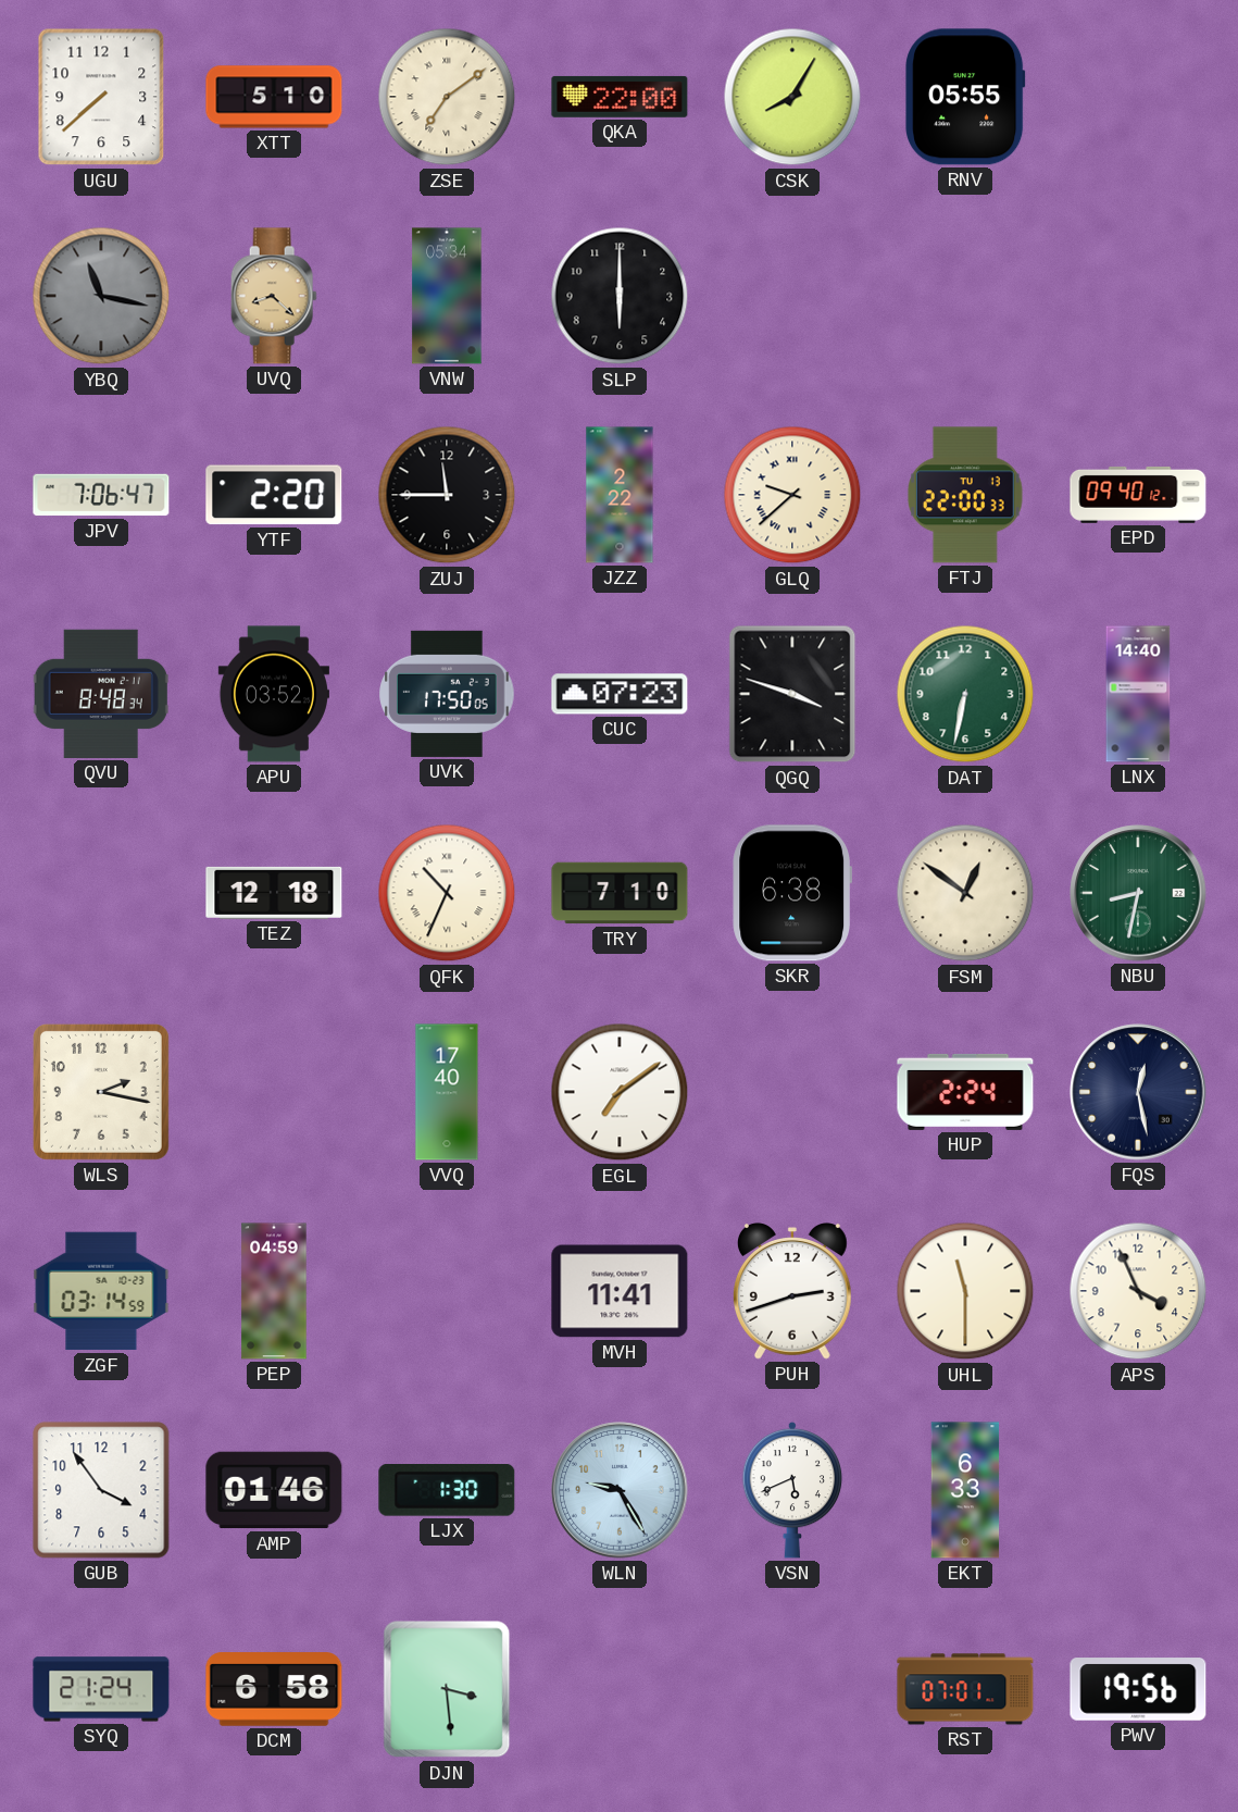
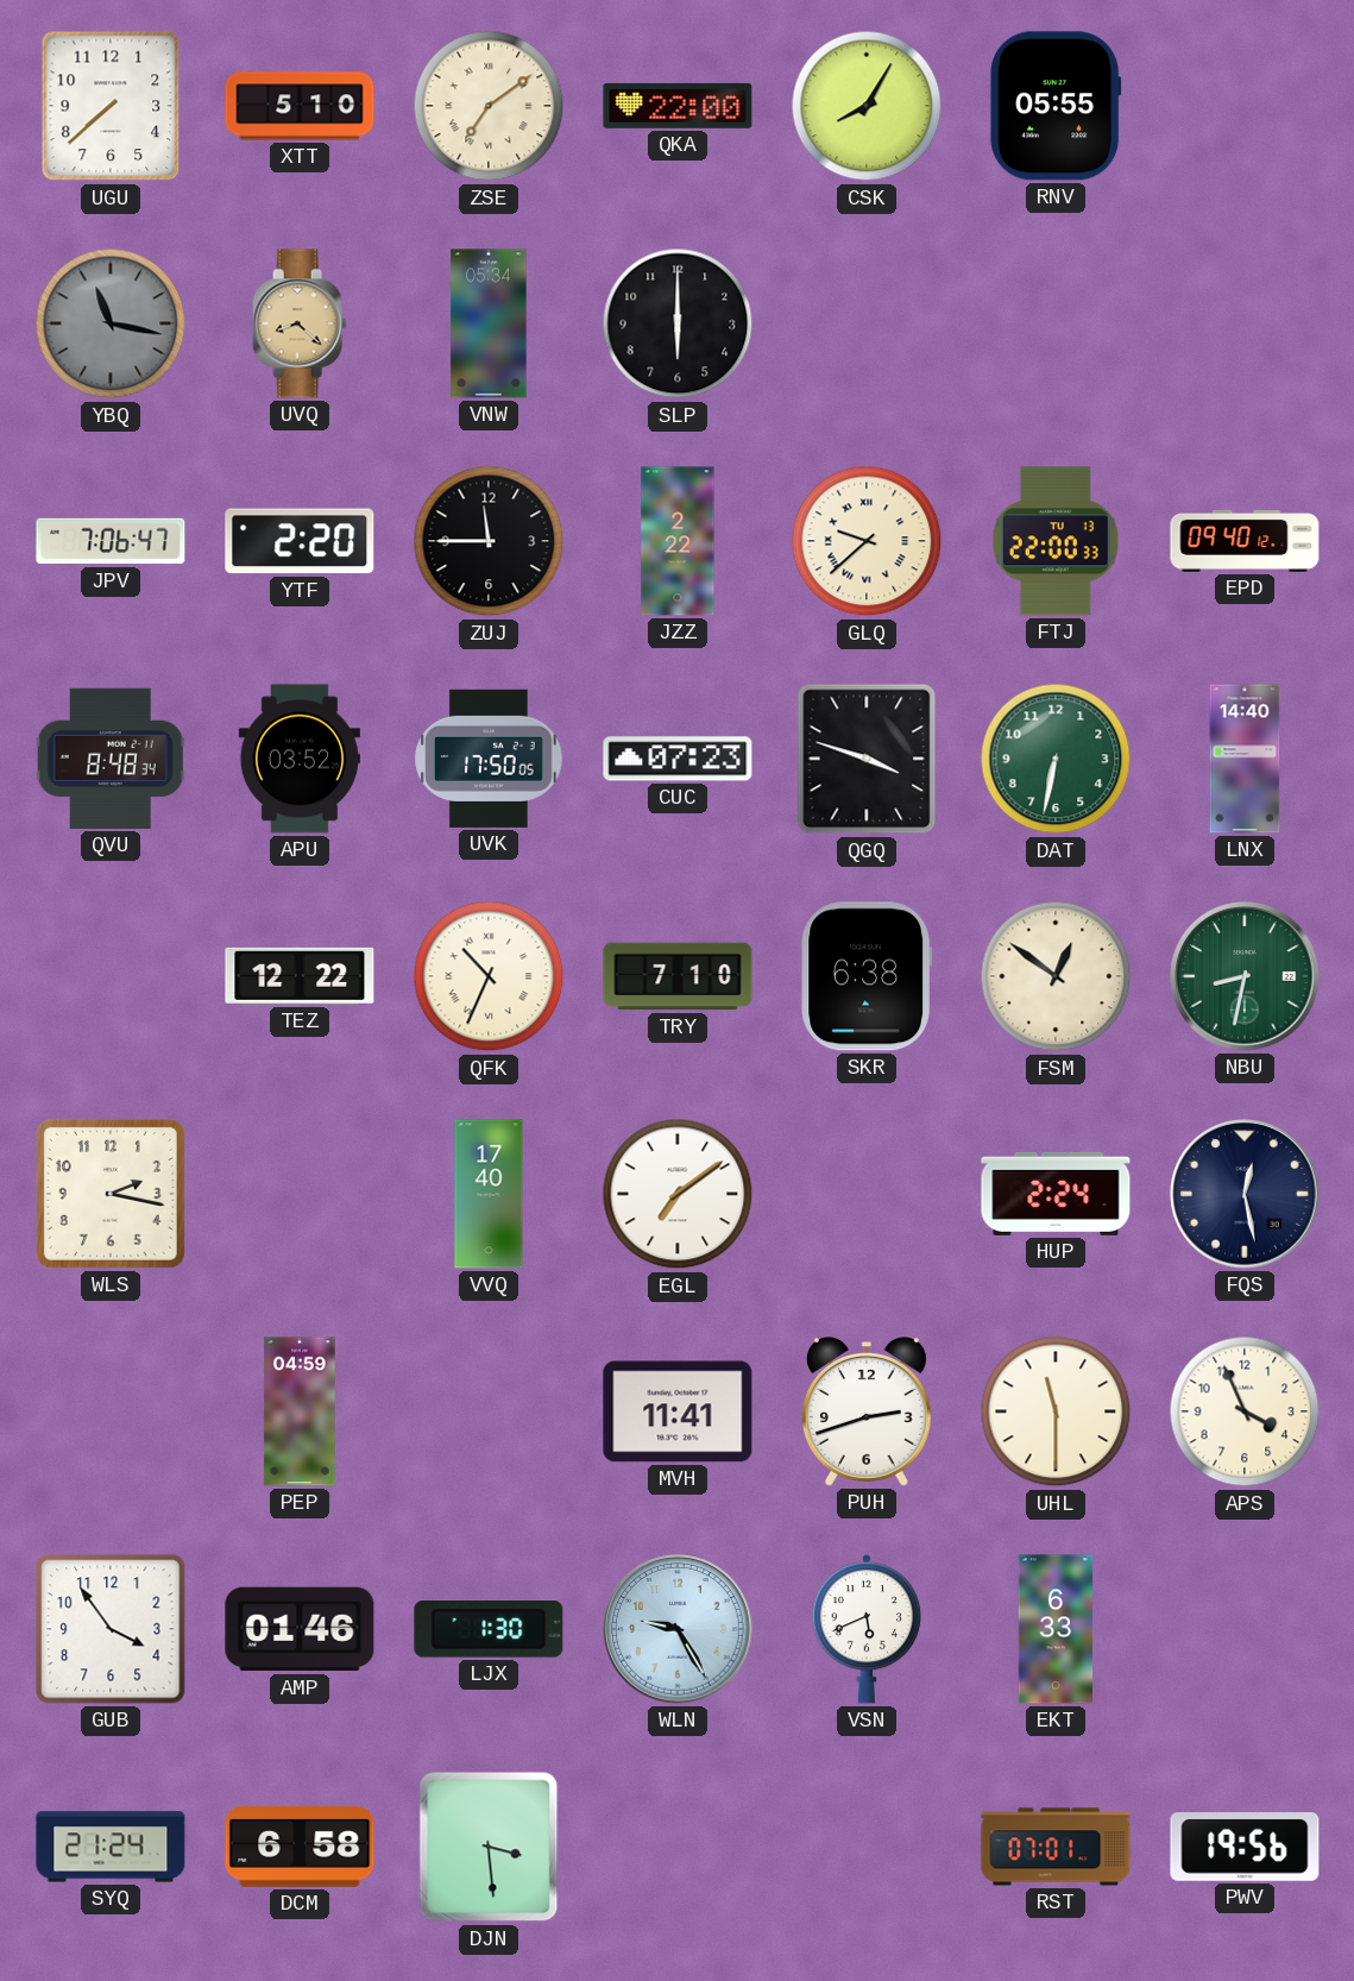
TEZ: 12:18 -> 12:22 (300, 976)
ZGF: 03:14 -> none (101, 1291)
